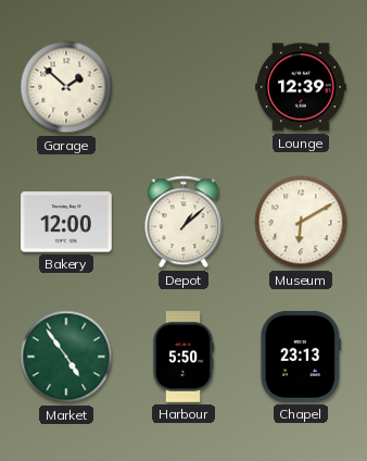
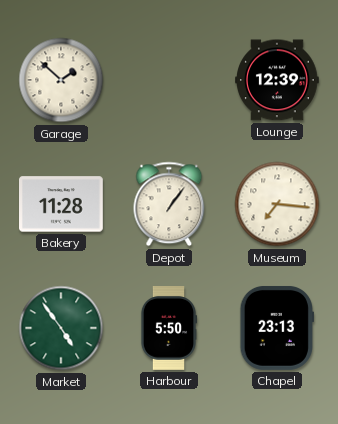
Bakery: 12:00 -> 11:28 (62, 204)
Depot: 1:08 -> 1:06 (169, 204)
Museum: 6:10 -> 7:16 (277, 204)
